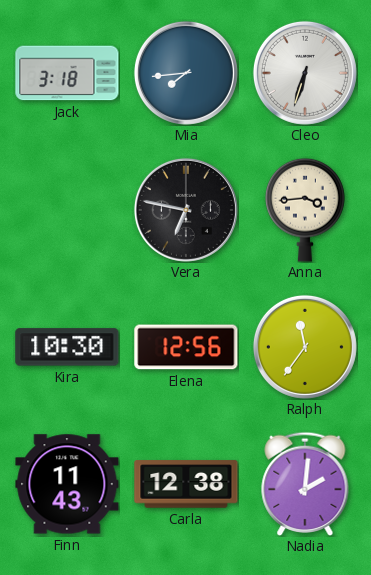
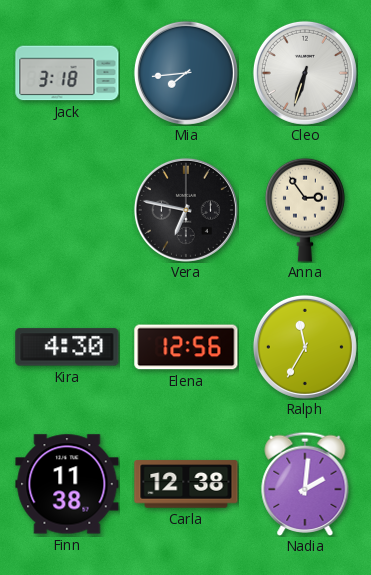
Anna: 3:44 -> 2:54 (305, 210)
Kira: 10:30 -> 4:30 (67, 347)
Ralph: 11:36 -> 11:35 (305, 347)
Finn: 11:43 -> 11:38 (67, 484)
